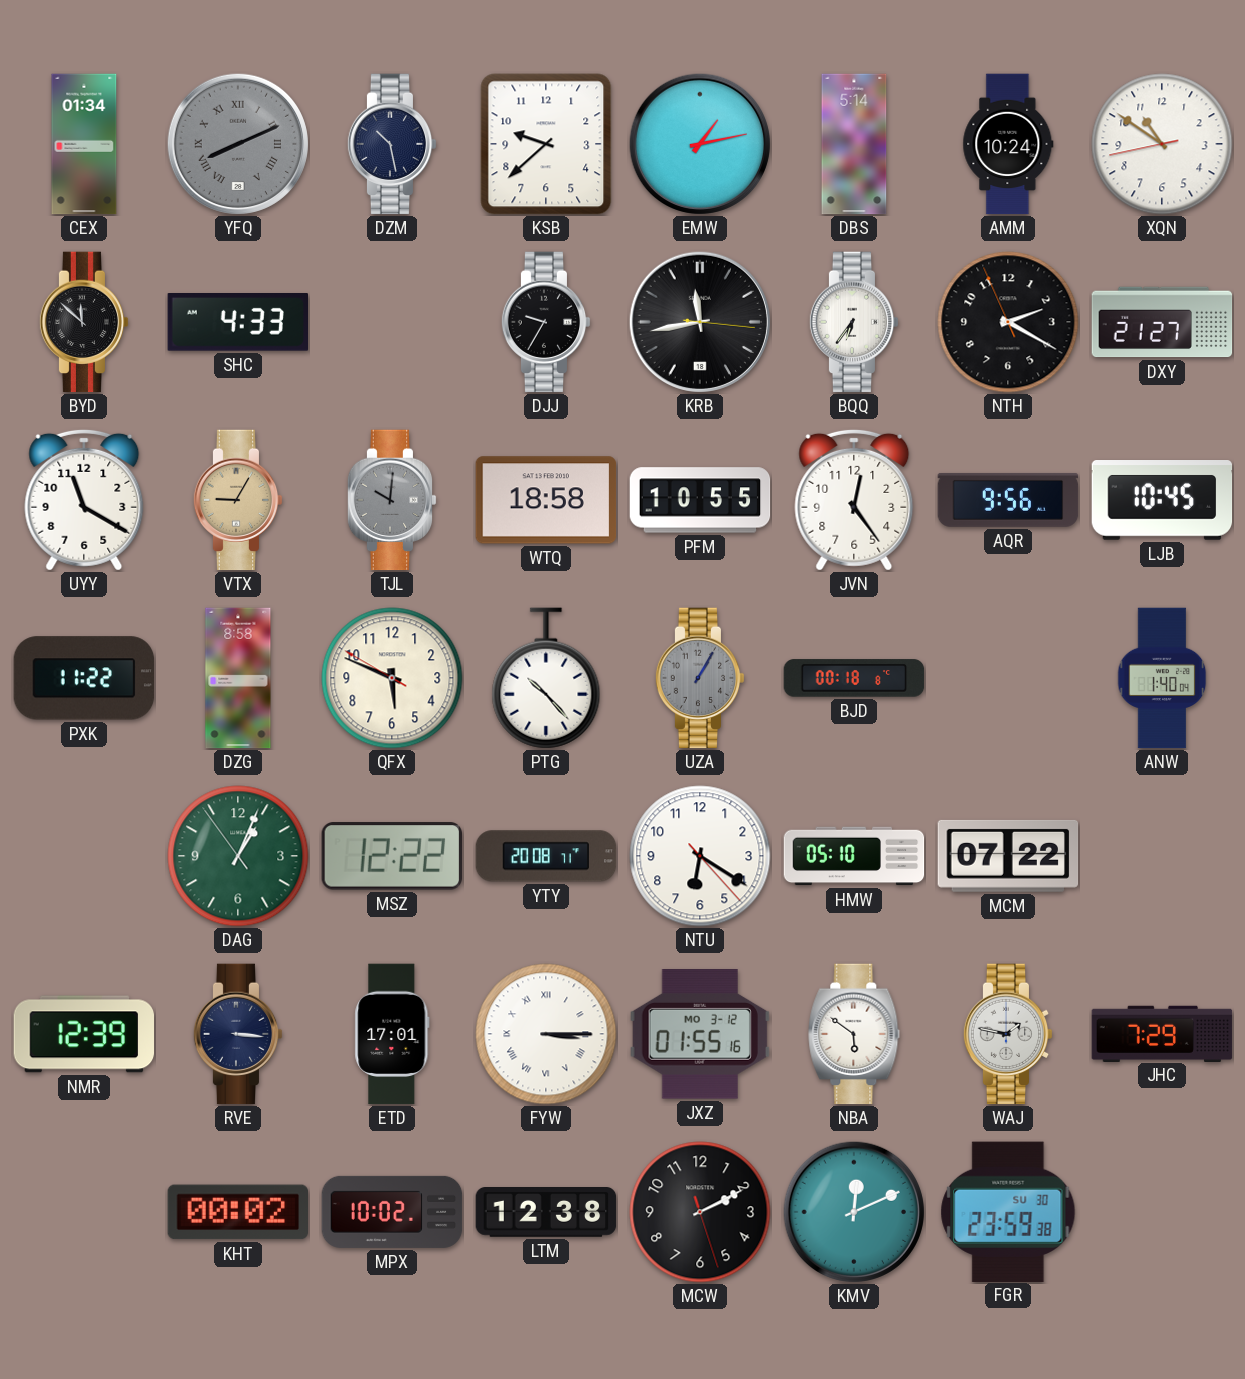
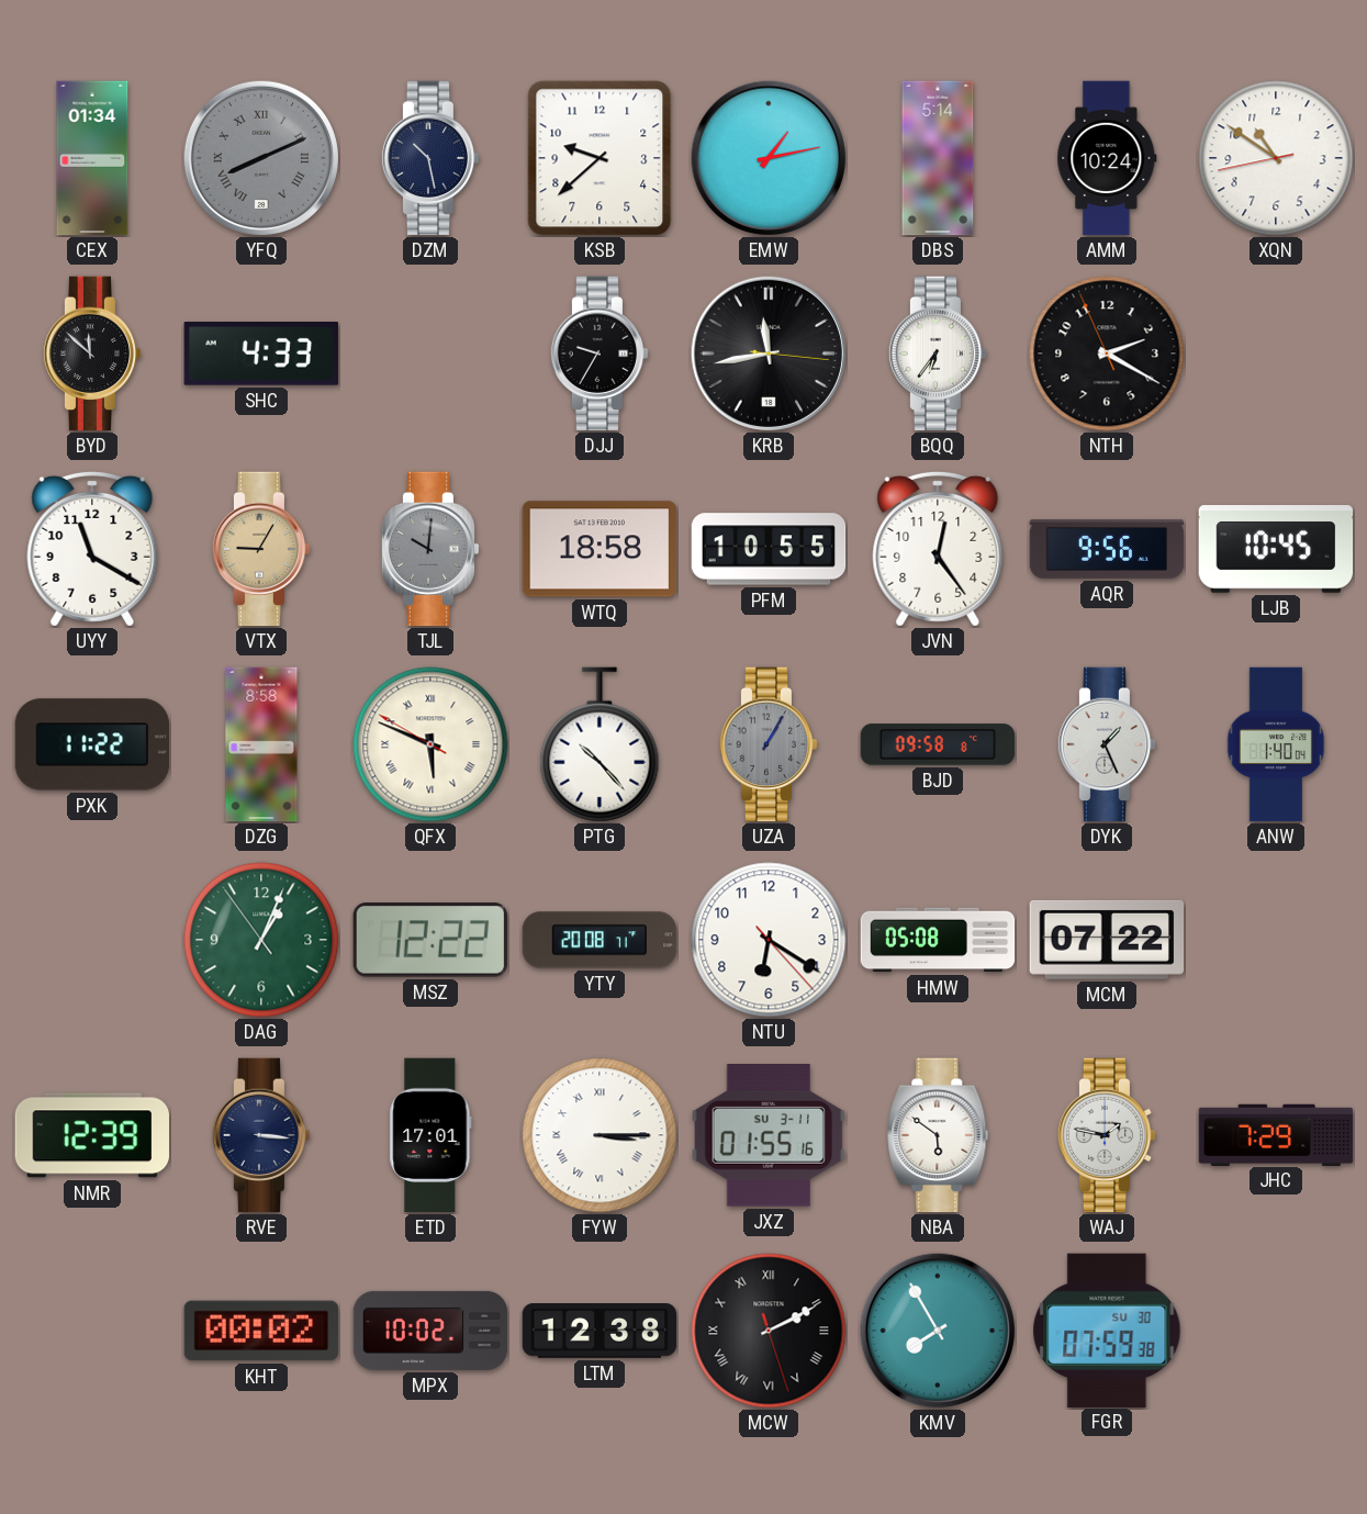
DXY: 21:27 -> none (1162, 322)
QFX numerals: Arabic -> Roman (430, 744)
BJD: 00:18 -> 09:58 (938, 744)
DYK: none -> 1:26 (1107, 744)
HMW: 05:10 -> 05:08 (938, 940)
JXZ date: MO 3-12 -> SU 3-11 (767, 1136)
MCW numerals: Arabic -> Roman (769, 1331)
KMV: 12:11 -> 7:55 (938, 1331)
FGR: 23:59 -> 07:59 (1107, 1330)
